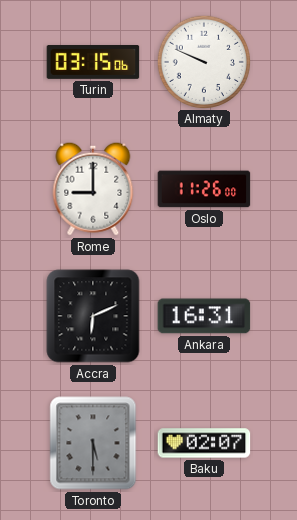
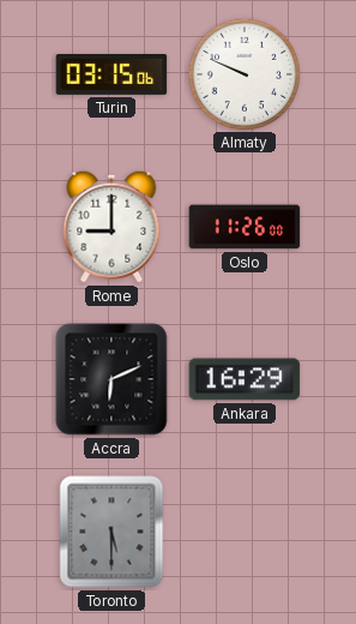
Ankara: 16:31 -> 16:29 (245, 379)
Baku: 02:07 -> none (204, 443)
